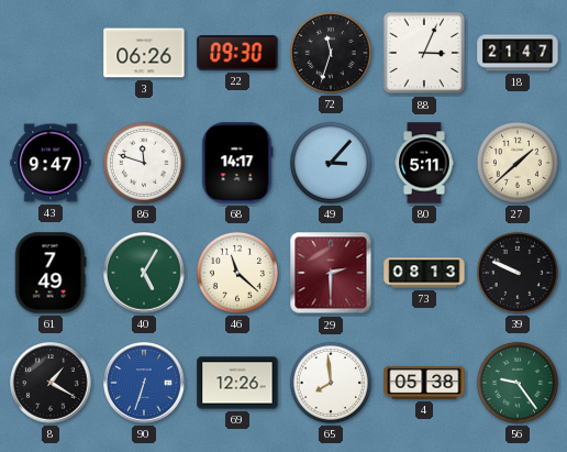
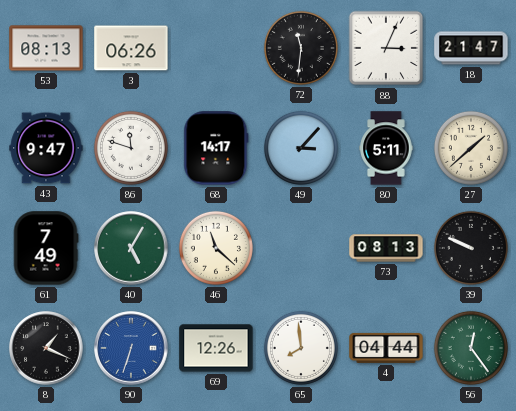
53: none -> 08:13 (46, 48)
22: 09:30 -> none (237, 54)
72: 11:33 -> 11:31 (301, 48)
29: 2:30 -> none (331, 273)
8: 1:20 -> 1:19 (46, 348)
4: 05:38 -> 04:44 (386, 348)
56: 9:24 -> 12:24 (471, 348)
